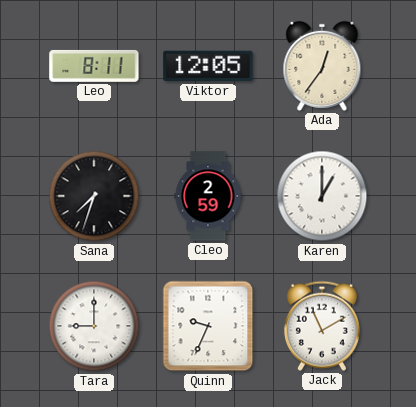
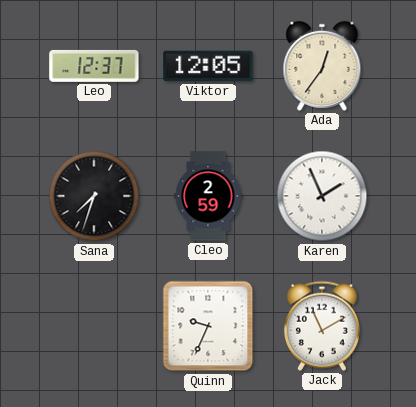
Leo: 8:11 -> 12:37 (94, 66)
Karen: 1:00 -> 1:56 (322, 196)
Tara: 9:00 -> none (94, 326)
